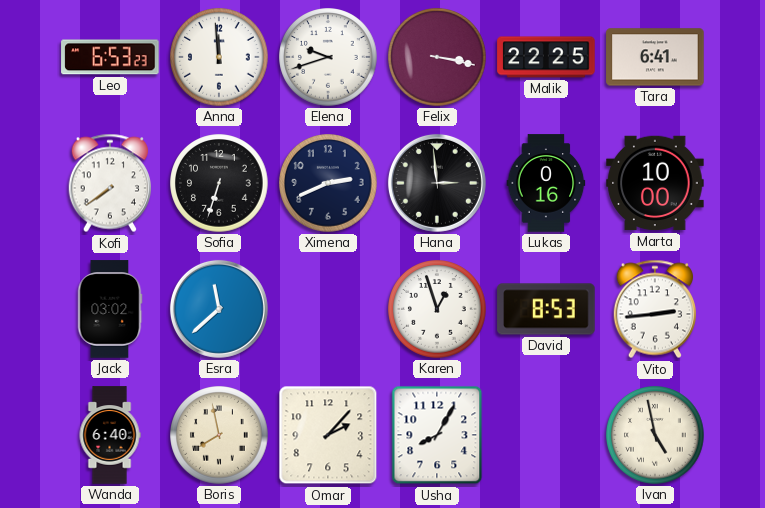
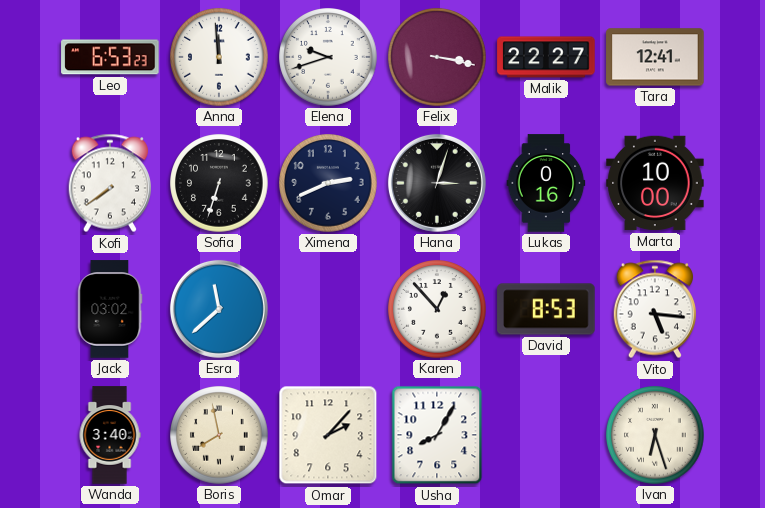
Malik: 22:25 -> 22:27 (546, 57)
Tara: 6:41 -> 12:41 (655, 57)
Hana: 2:59 -> 3:03 (437, 183)
Karen: 12:57 -> 12:53 (437, 309)
Vito: 2:44 -> 5:16 (654, 309)
Wanda: 6:40 -> 3:40 (110, 435)
Ivan: 4:58 -> 6:27 (655, 435)
